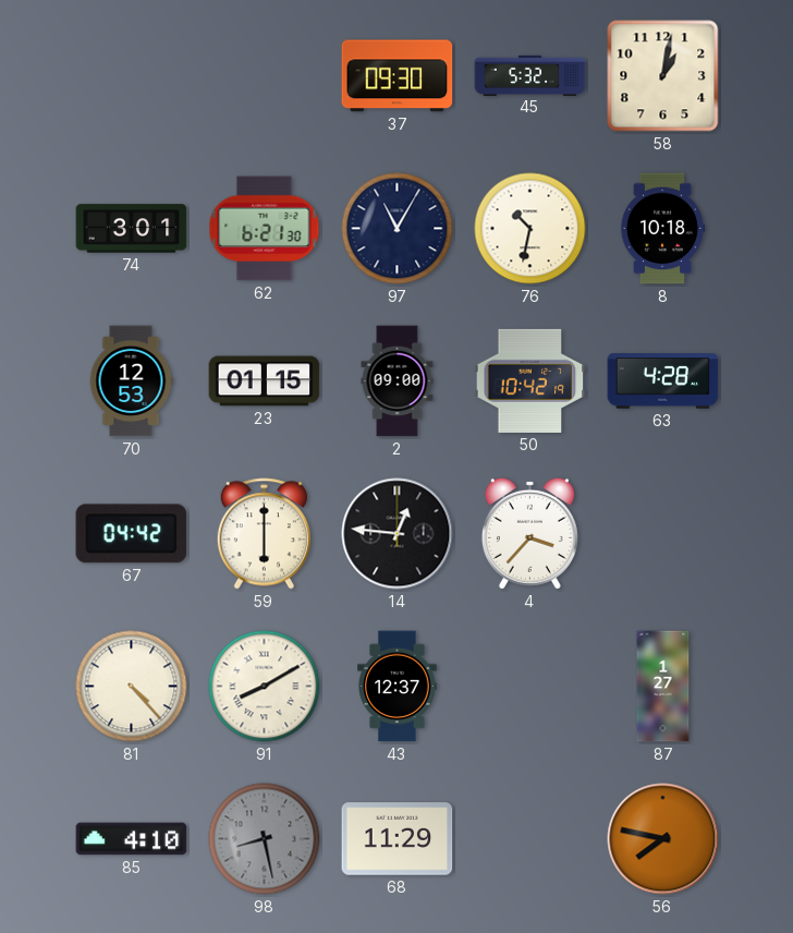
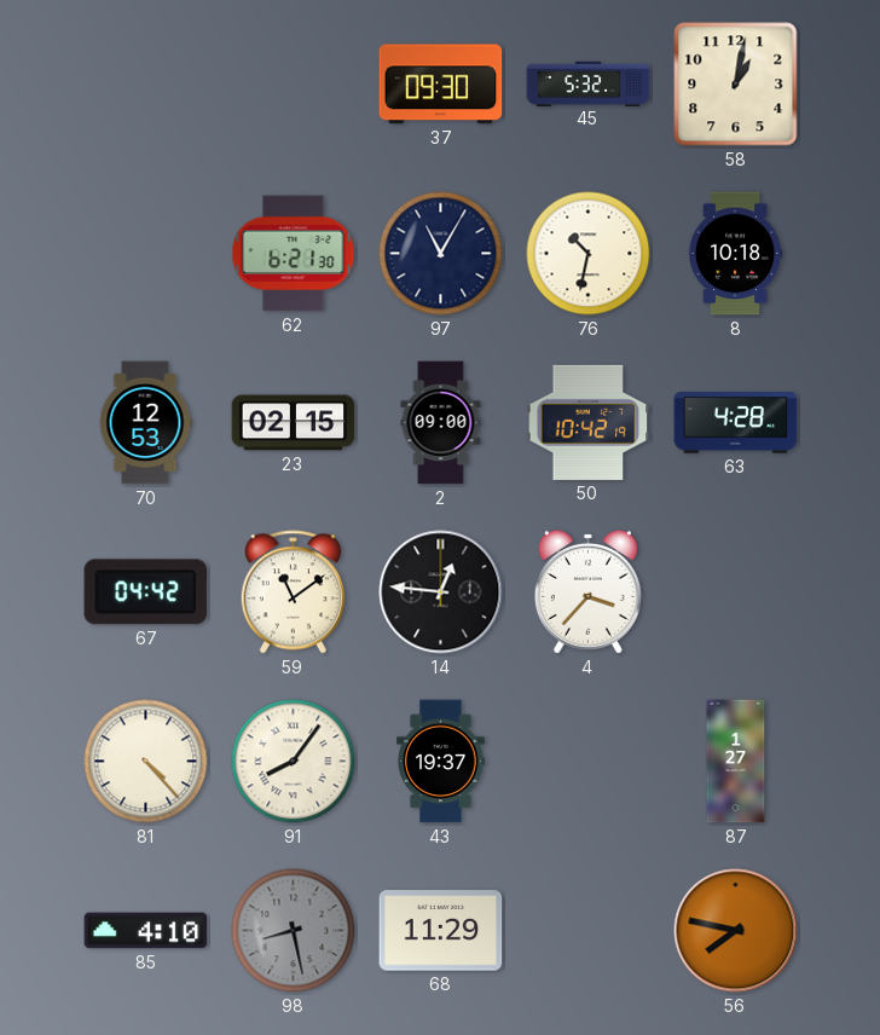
74: 3:01 -> none (132, 229)
23: 01:15 -> 02:15 (294, 423)
59: 6:00 -> 11:09 (293, 592)
91: 8:10 -> 8:06 (294, 762)
43: 12:37 -> 19:37 (441, 762)
